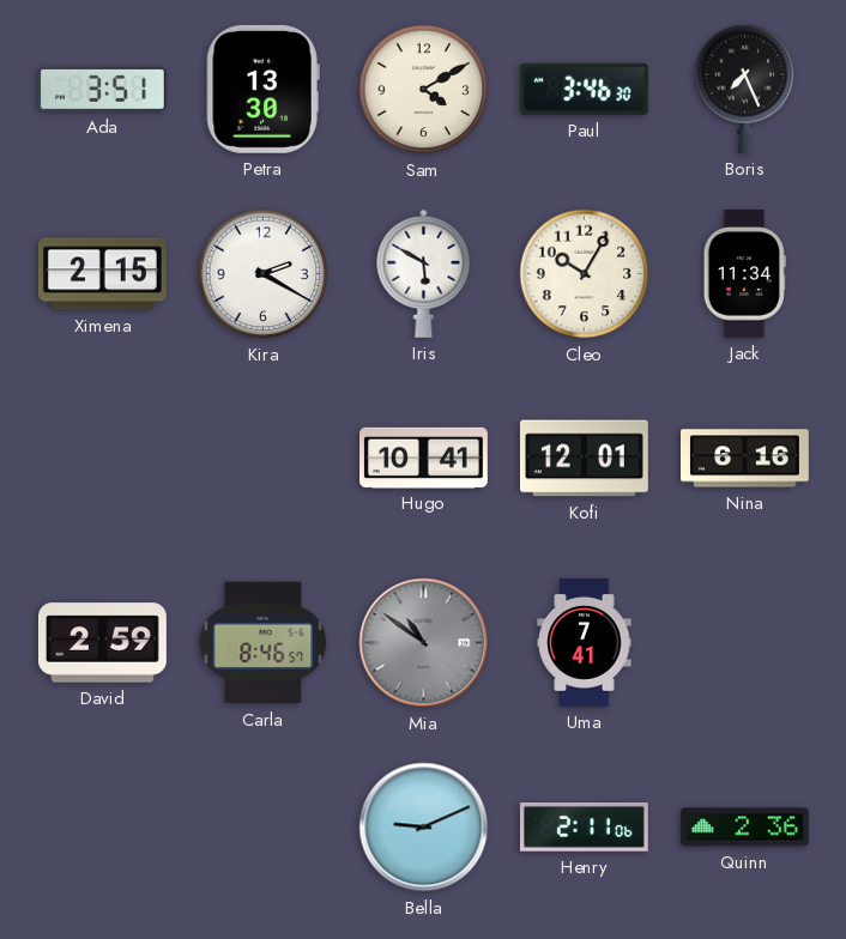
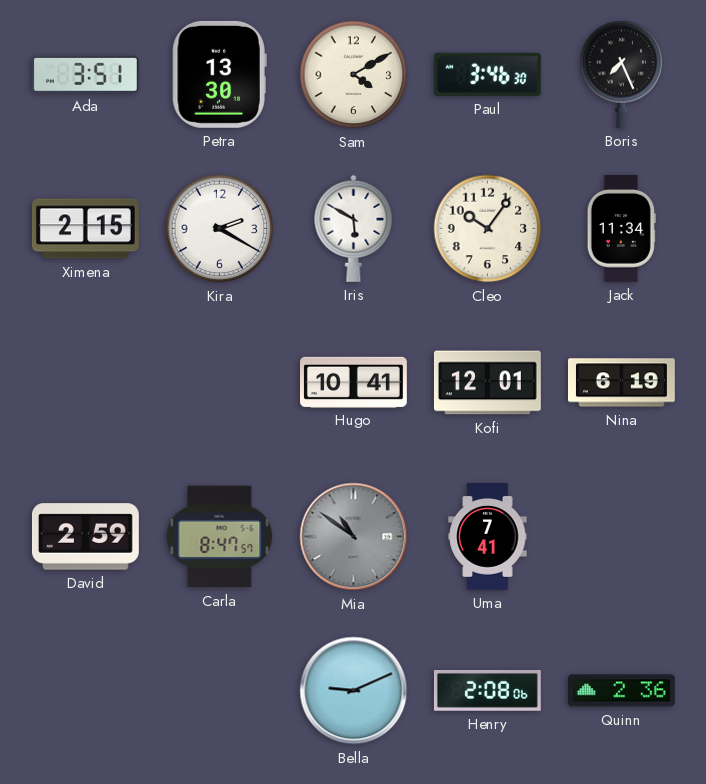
Cleo: 10:05 -> 10:06 (488, 229)
Nina: 6:16 -> 6:19 (622, 383)
Carla: 8:46 -> 8:47 (220, 537)
Henry: 2:11 -> 2:08 (487, 691)
